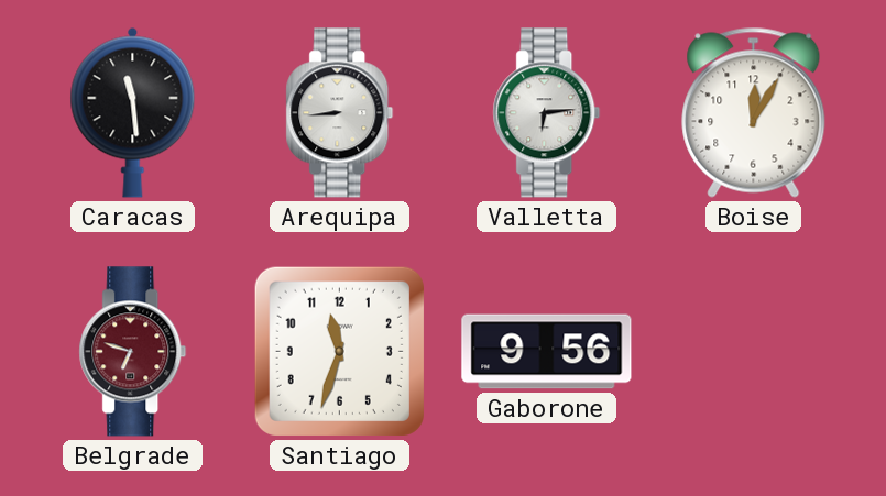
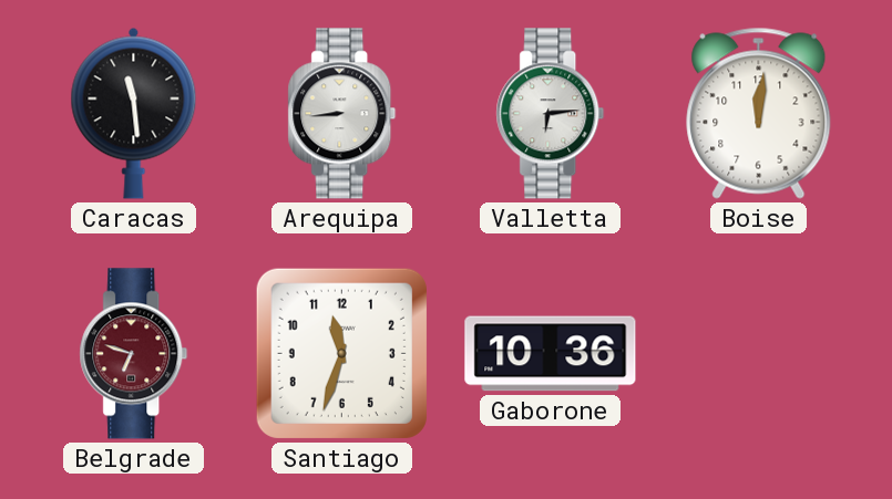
Boise: 12:05 -> 12:01 (759, 113)
Gaborone: 9:56 -> 10:36 (551, 354)
